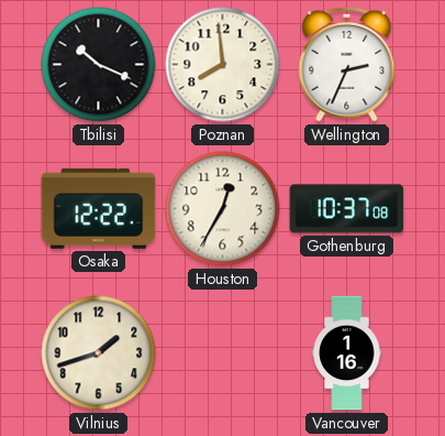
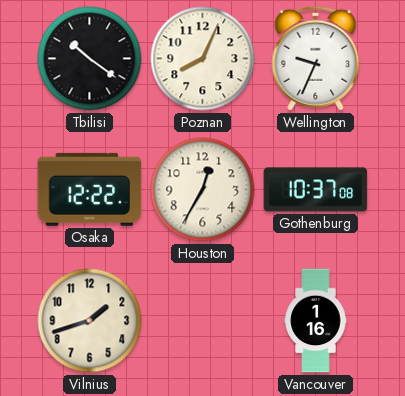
Tbilisi: 10:19 -> 10:21 (90, 59)
Poznan: 7:59 -> 8:04 (203, 59)
Wellington: 2:34 -> 9:34 (316, 58)
